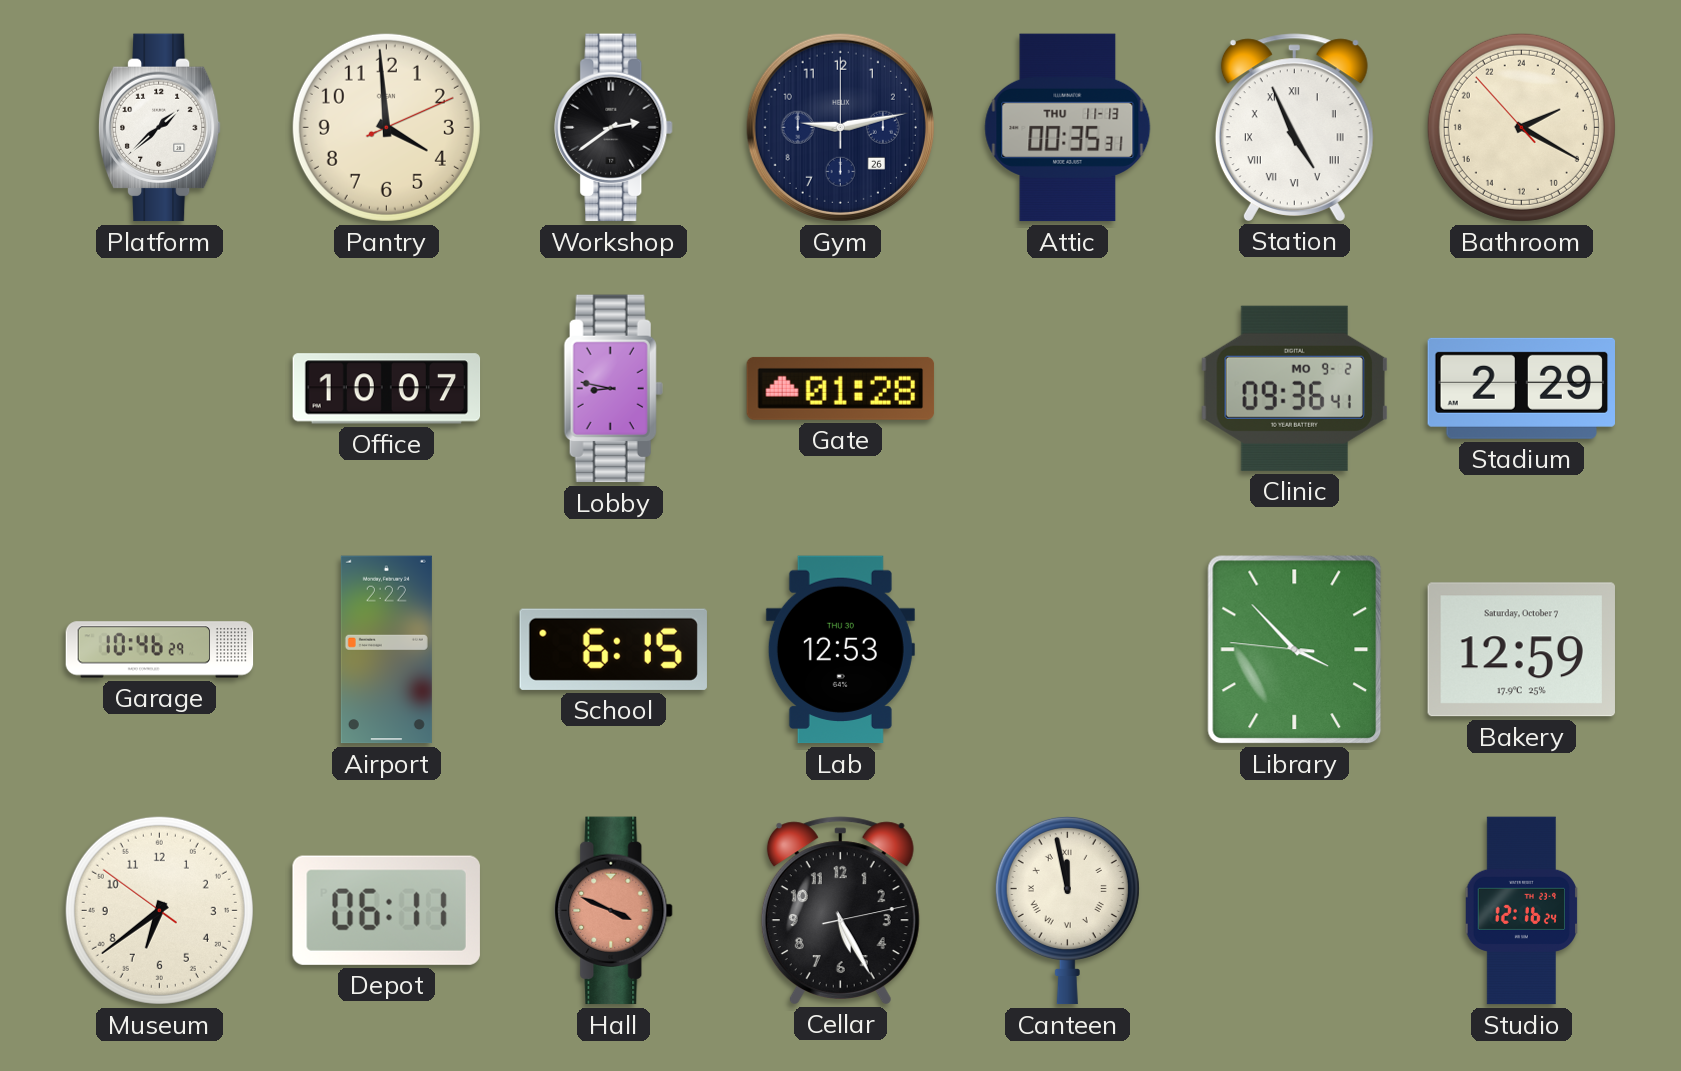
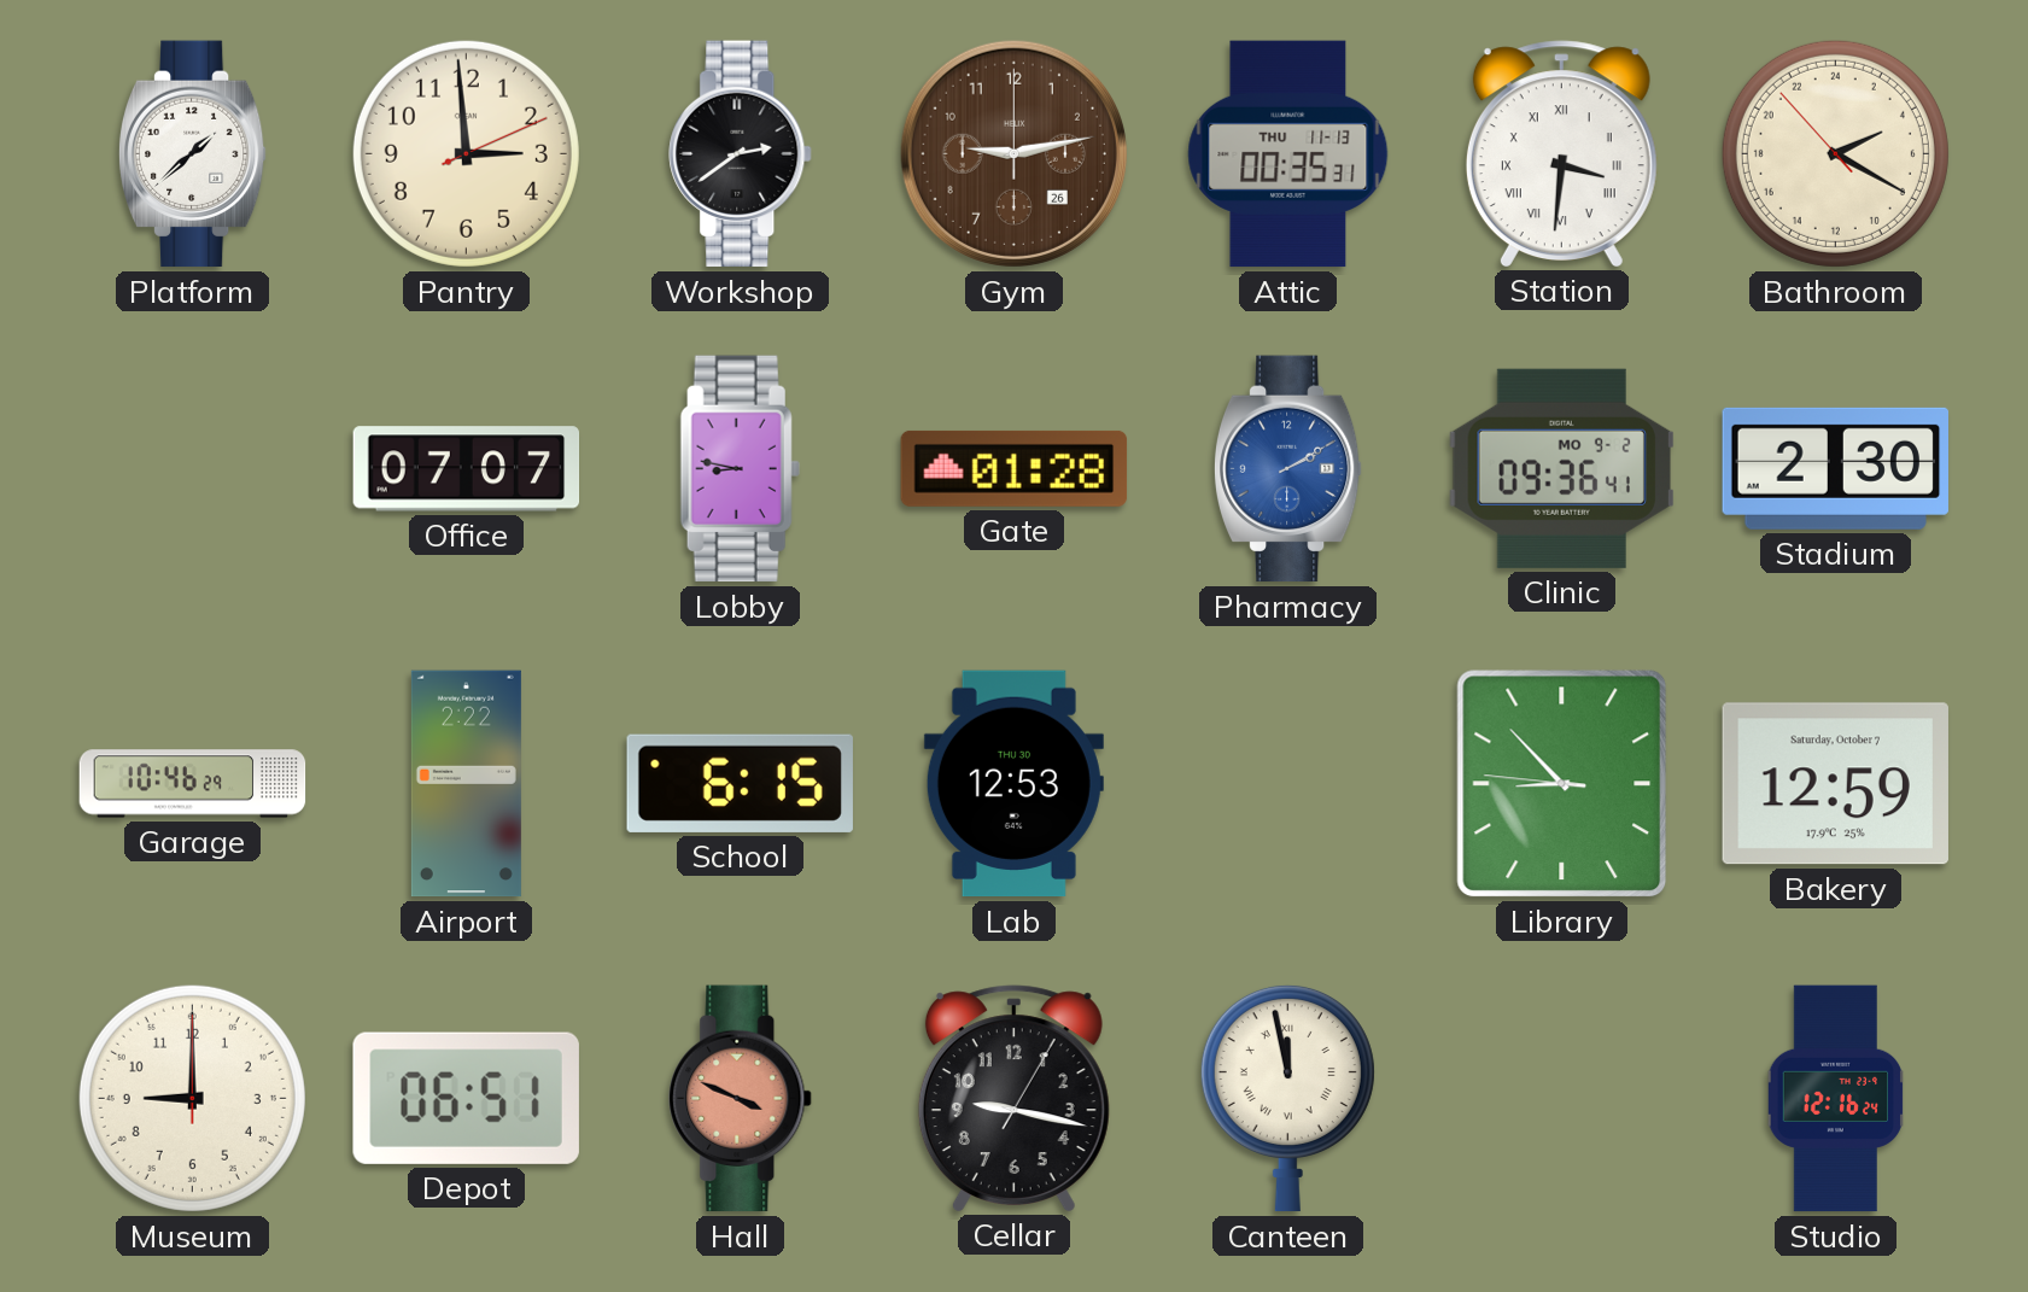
Pantry: 3:59 -> 2:59 (466, 153)
Gym dial: navy -> brown (1013, 153)
Station: 4:56 -> 3:31 (1561, 153)
Office: 10:07 -> 07:07 (467, 469)
Pharmacy: none -> 2:10 (1287, 469)
Stadium: 2:29 -> 2:30 (1835, 468)
Library: 3:52 -> 8:52 (1562, 784)
Museum: 6:38 -> 9:00 (192, 1098)
Depot: 06:11 -> 06:51 (466, 1098)
Cellar: 5:25 -> 9:17 (1013, 1098)
